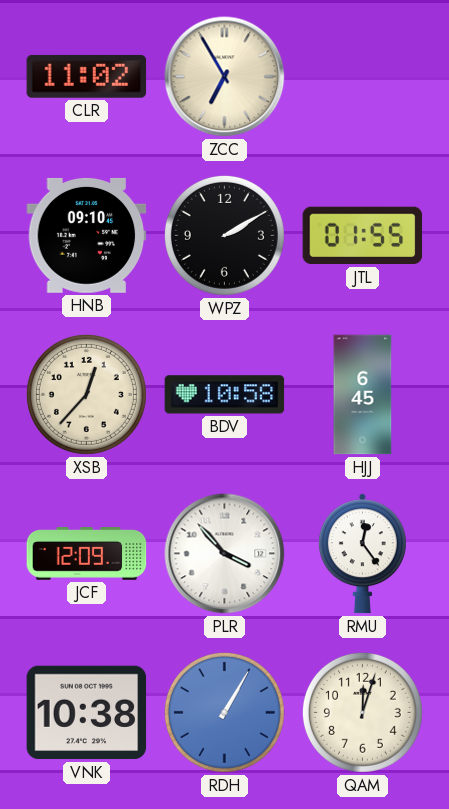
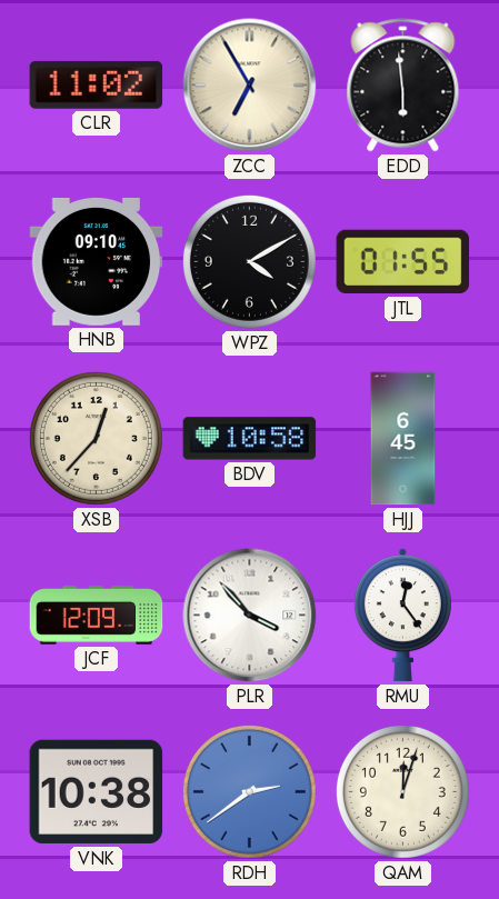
EDD: none -> 5:59 (403, 86)
WPZ: 2:10 -> 4:10 (249, 261)
RDH: 1:05 -> 2:39 (249, 791)
